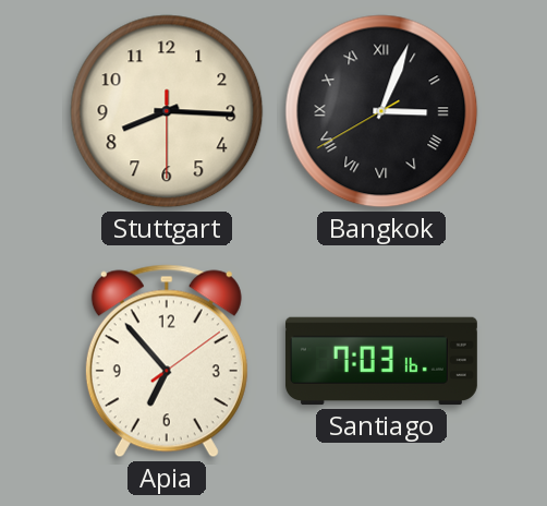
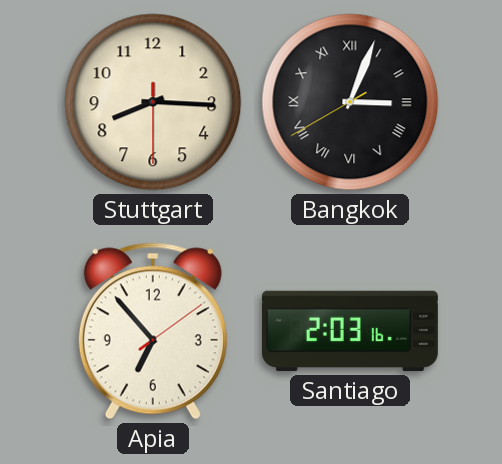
Santiago: 7:03 -> 2:03 (350, 331)
